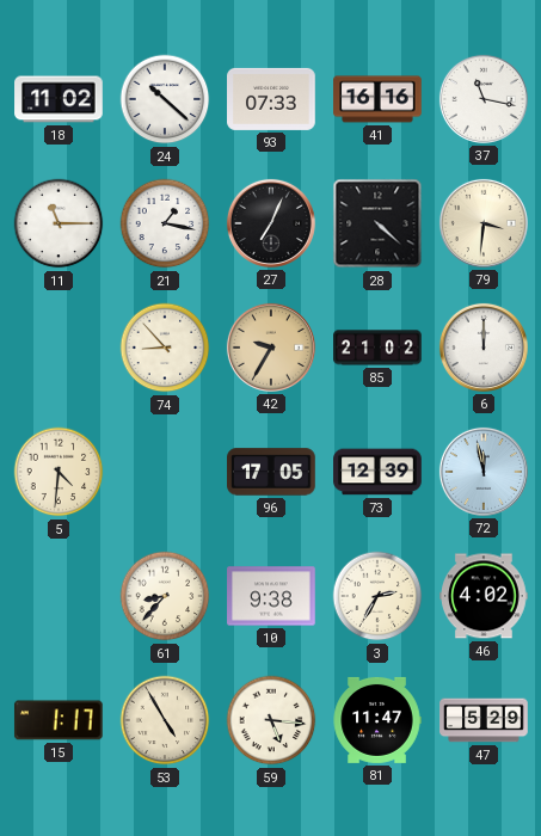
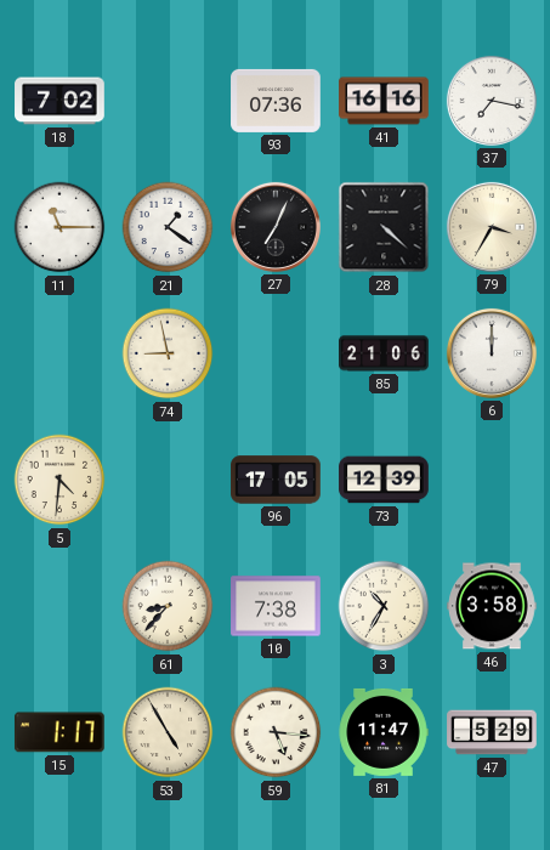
18: 11:02 -> 7:02 (59, 101)
24: 10:22 -> none (165, 99)
93: 07:33 -> 07:36 (276, 101)
37: 11:17 -> 7:17 (492, 101)
21: 1:17 -> 1:21 (168, 227)
79: 3:31 -> 3:35 (492, 227)
74: 8:53 -> 8:58 (168, 353)
42: 9:35 -> none (271, 348)
85: 21:02 -> 21:06 (384, 353)
72: 11:58 -> none (484, 472)
10: 9:38 -> 7:38 (276, 606)
3: 2:35 -> 10:35 (384, 606)
46: 4:02 -> 3:58 (492, 606)
